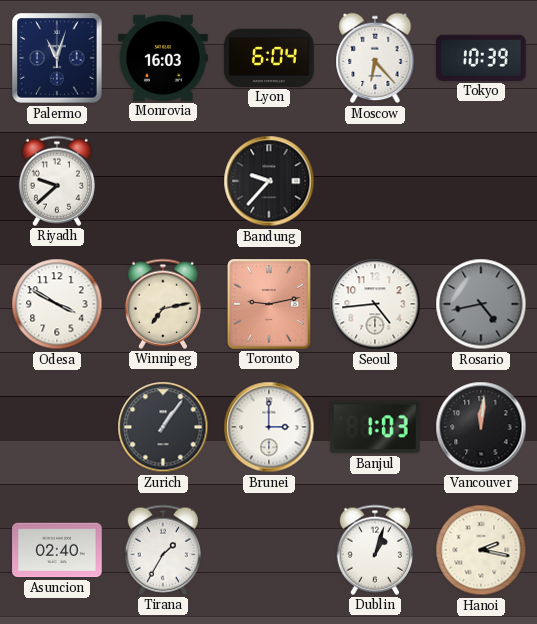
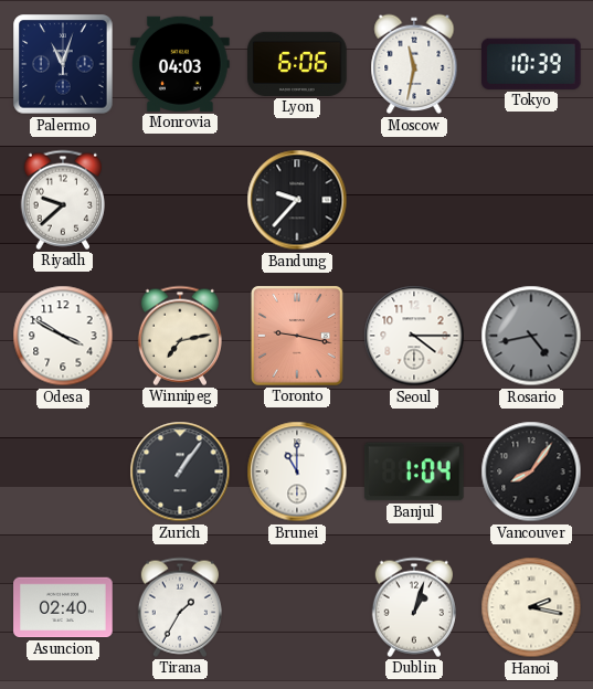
Monrovia: 16:03 -> 04:03 (180, 64)
Lyon: 6:04 -> 6:06 (297, 64)
Moscow: 6:23 -> 11:32 (414, 64)
Toronto: 9:13 -> 9:17 (298, 337)
Seoul: 4:44 -> 4:15 (414, 336)
Brunei: 3:00 -> 11:00 (297, 471)
Banjul: 1:03 -> 1:04 (414, 471)
Vancouver: 12:01 -> 8:06 (531, 471)
